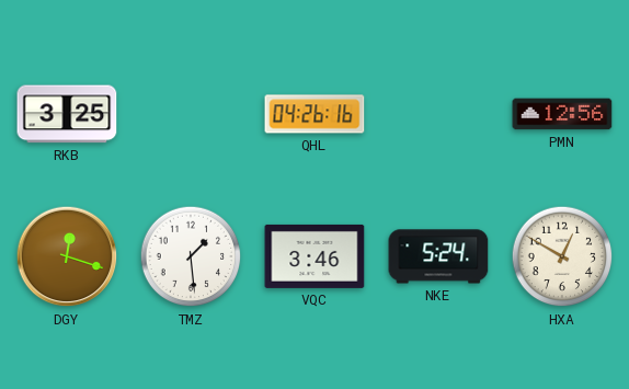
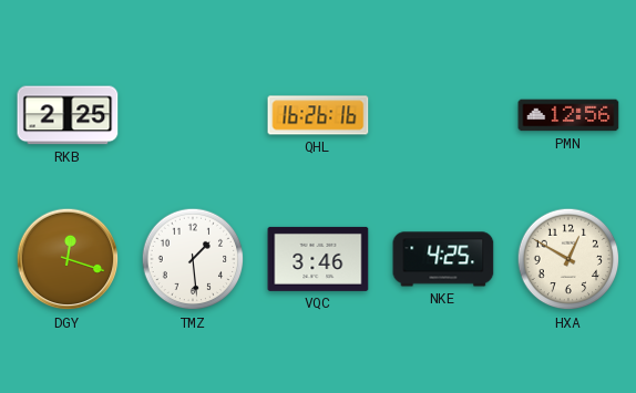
RKB: 3:25 -> 2:25 (68, 115)
QHL: 04:26 -> 16:26 (318, 115)
NKE: 5:24 -> 4:25 (443, 259)
